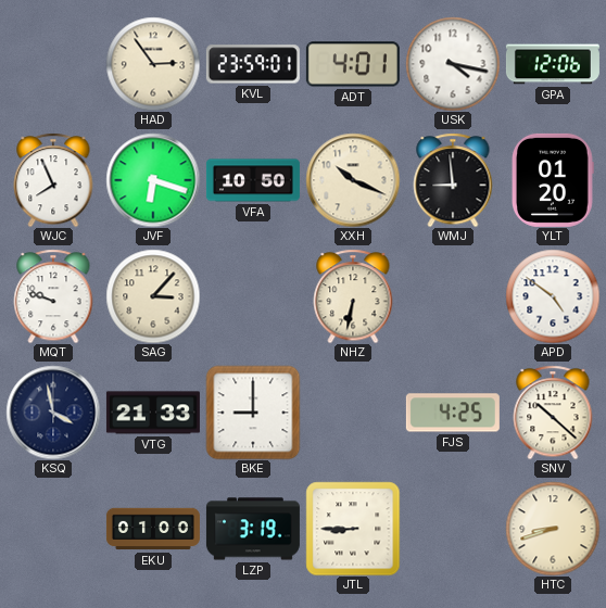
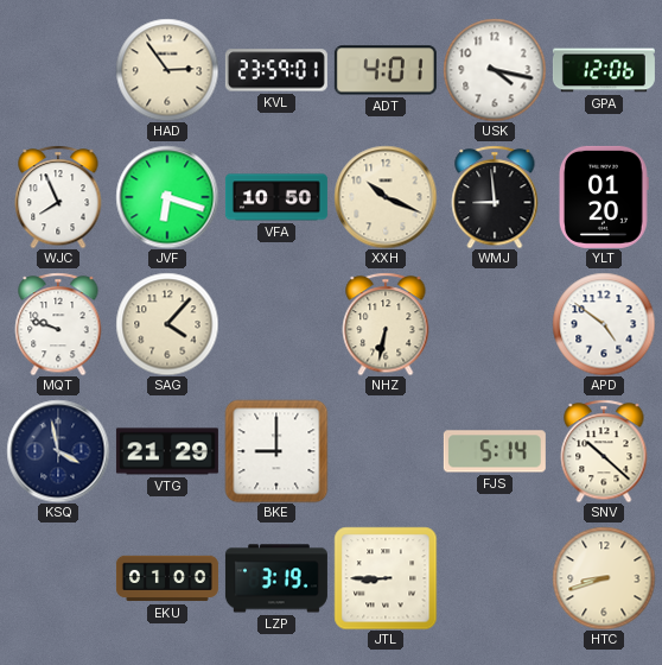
SAG: 3:07 -> 4:07 (167, 324)
VTG: 21:33 -> 21:29 (167, 451)
FJS: 4:25 -> 5:14 (495, 451)
